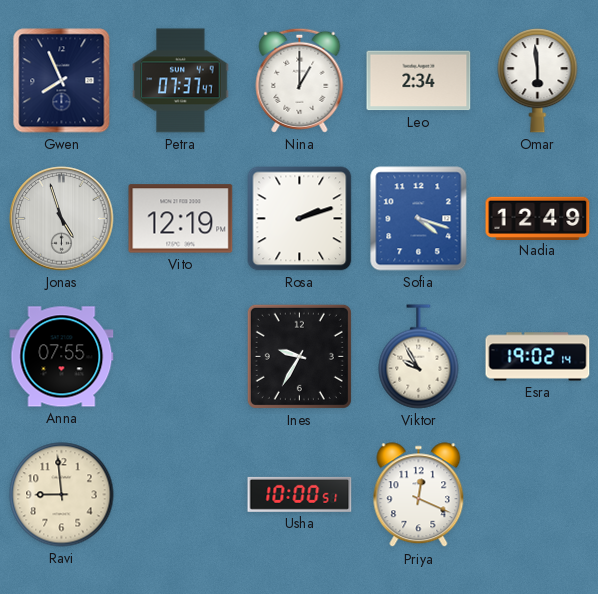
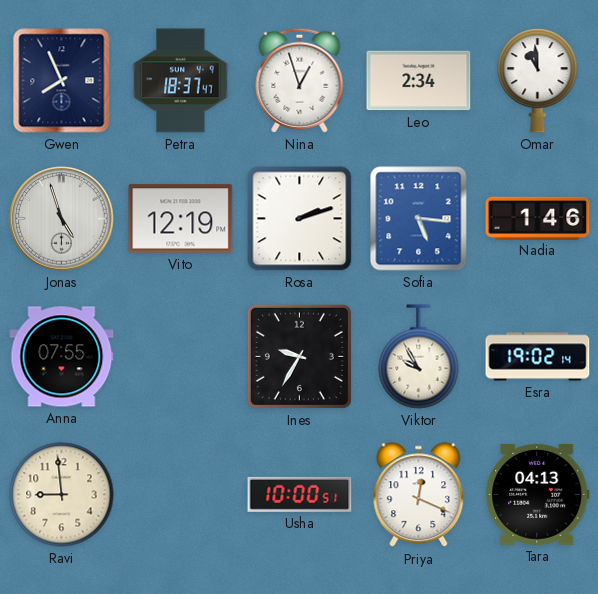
Petra: 07:37 -> 18:37 (181, 81)
Nina: 1:00 -> 12:57 (300, 80)
Omar: 5:59 -> 10:59 (538, 81)
Sofia: 4:18 -> 5:16 (419, 219)
Nadia: 12:49 -> 1:46 (538, 218)
Tara: none -> 04:13 (538, 494)
